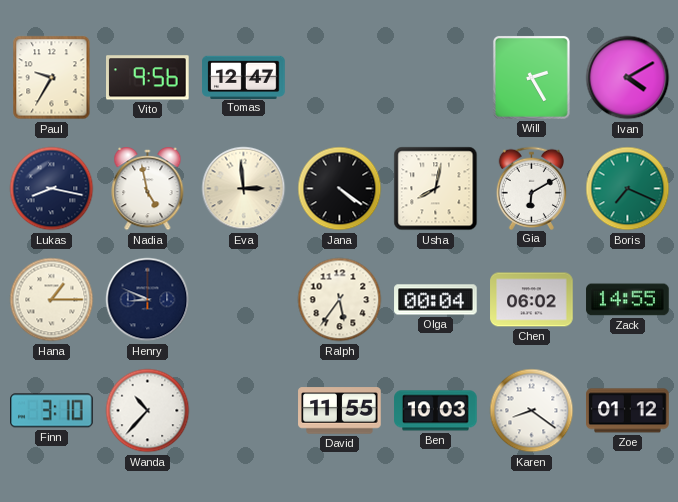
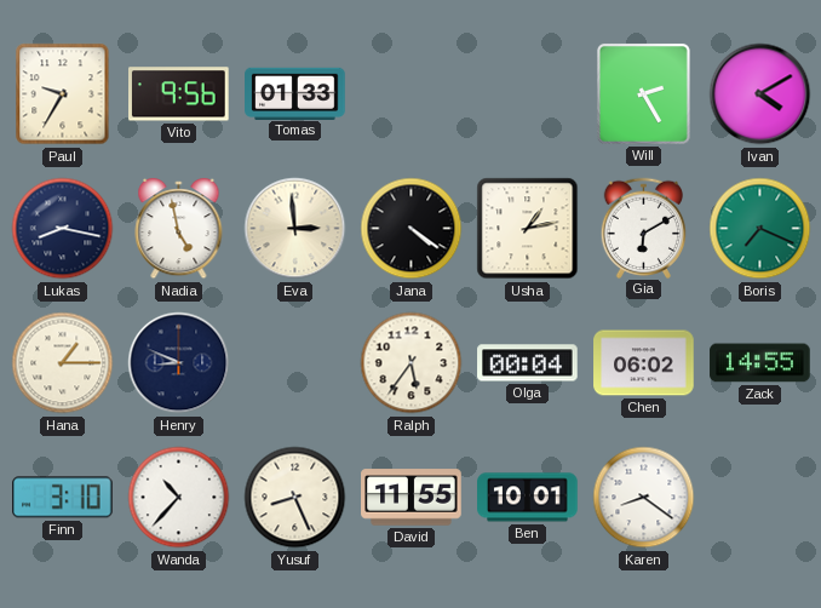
Tomas: 12:47 -> 01:33 (295, 93)
Usha: 8:02 -> 1:13 (528, 229)
Yusuf: none -> 8:26 (295, 498)
Ben: 10:03 -> 10:01 (528, 498)
Zoe: 01:12 -> none (628, 411)
